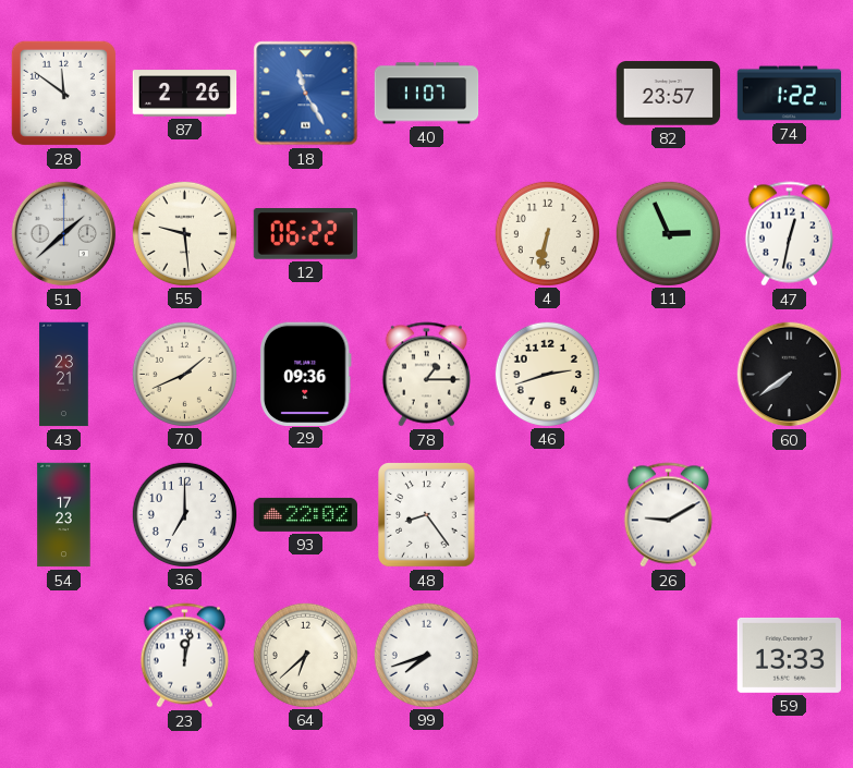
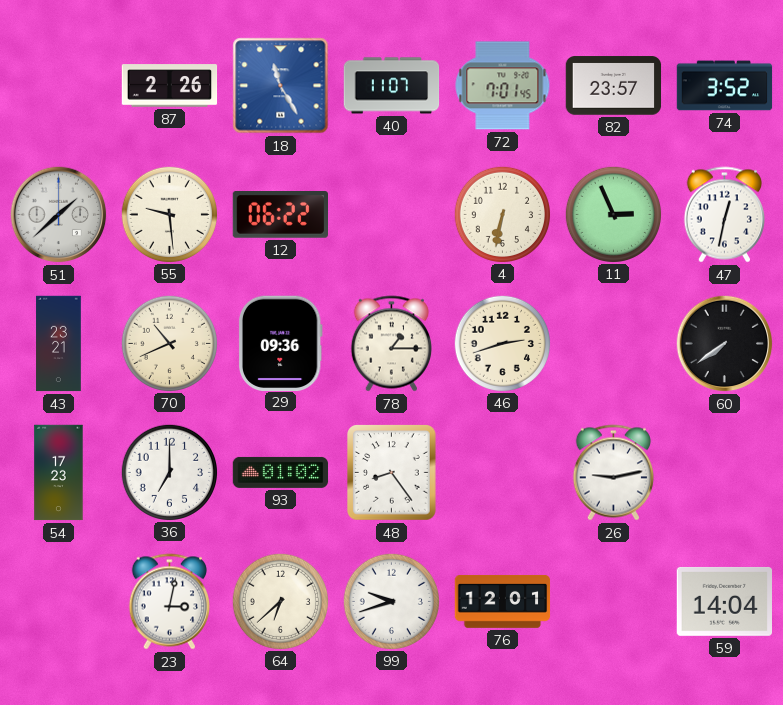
28: 11:51 -> none (63, 93)
72: none -> 7:01 (503, 86)
74: 1:22 -> 3:52 (725, 86)
70: 1:41 -> 10:41 (169, 343)
93: 22:02 -> 01:02 (281, 472)
26: 9:10 -> 9:13 (613, 473)
23: 12:02 -> 3:02 (169, 602)
99: 7:42 -> 9:42 (391, 601)
76: none -> 12:01 (503, 601)
59: 13:33 -> 14:04 (724, 601)
